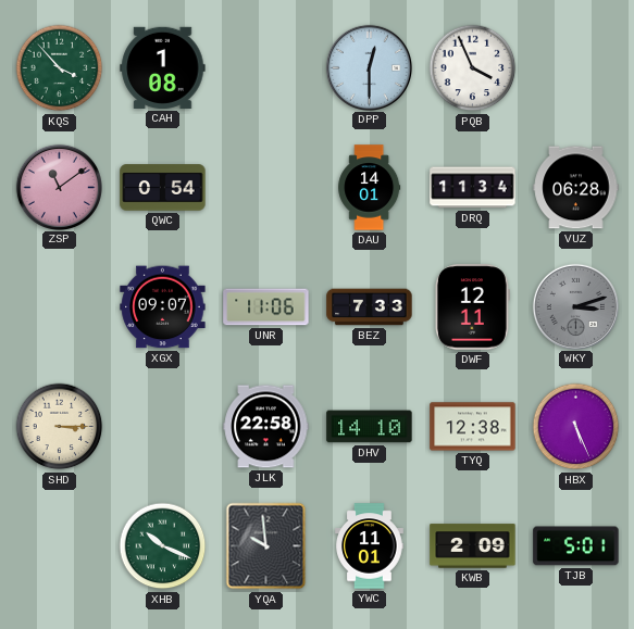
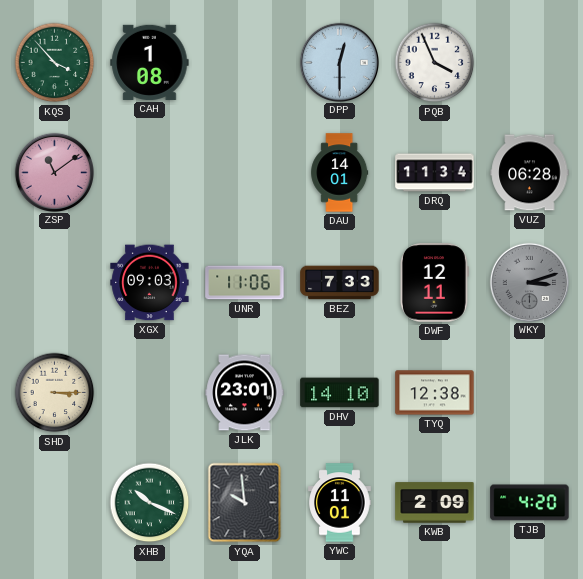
QWC: 0:54 -> none (163, 188)
XGX: 09:07 -> 09:03 (150, 283)
JLK: 22:58 -> 23:01 (245, 393)
HBX: 5:26 -> none (576, 427)
TJB: 5:01 -> 4:20 (530, 503)
